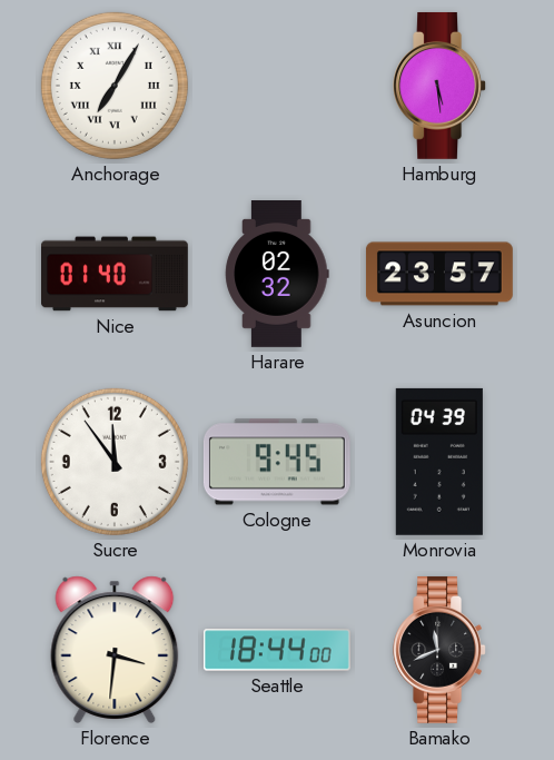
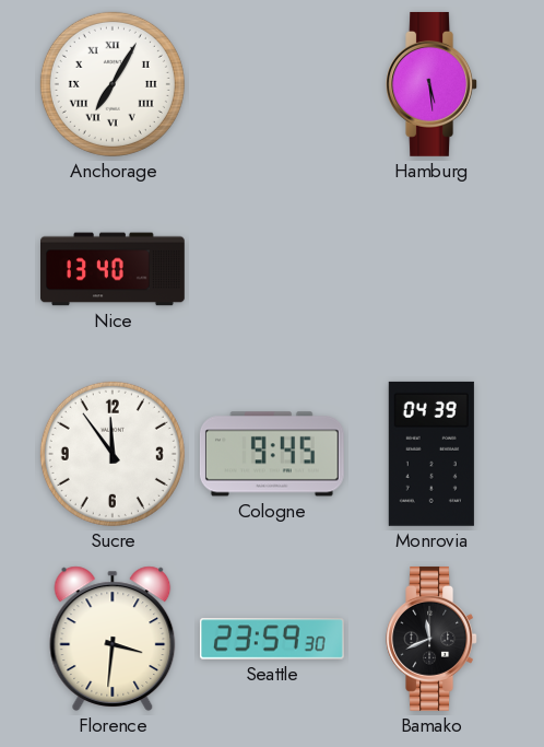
Nice: 01:40 -> 13:40 (114, 269)
Harare: 02:32 -> none (277, 275)
Asuncion: 23:57 -> none (439, 274)
Seattle: 18:44 -> 23:59 (272, 639)
